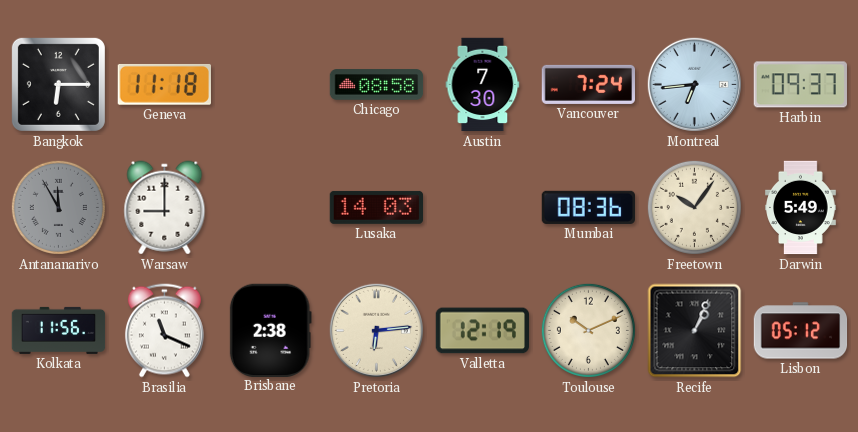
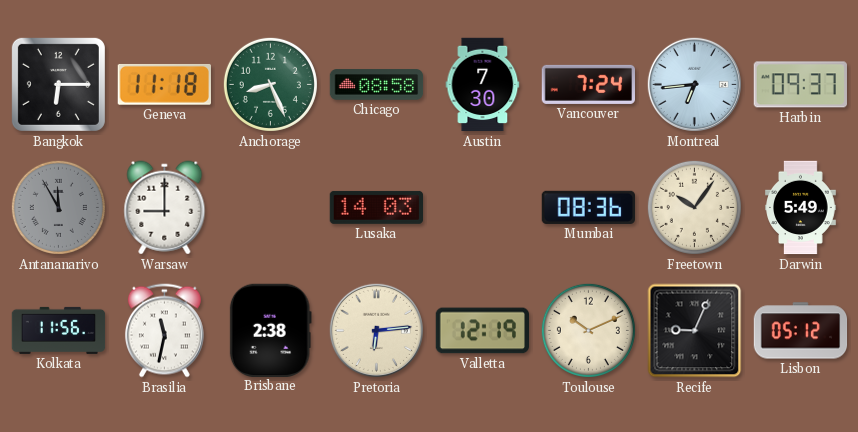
Anchorage: none -> 8:26 (270, 84)
Brasilia: 11:19 -> 11:32 (164, 331)
Recife: 1:04 -> 9:04 (695, 331)
